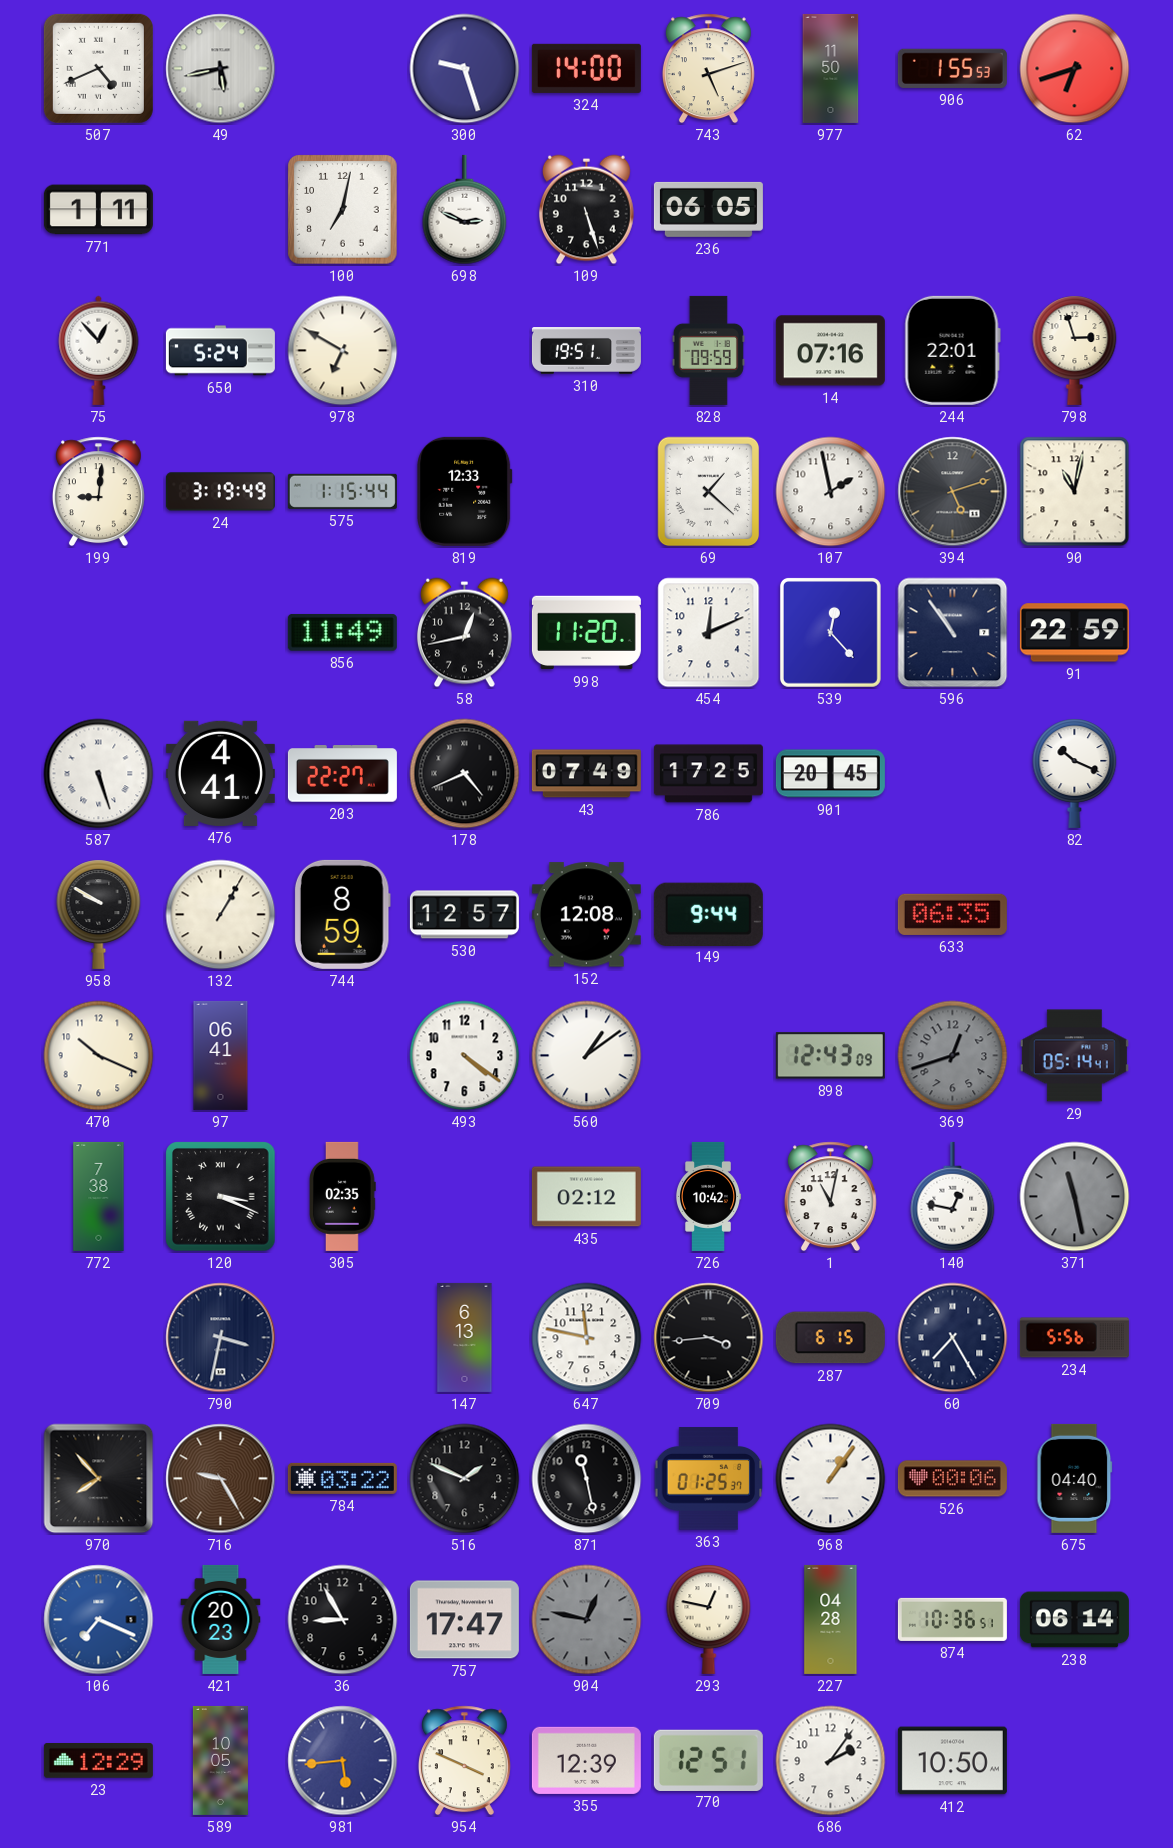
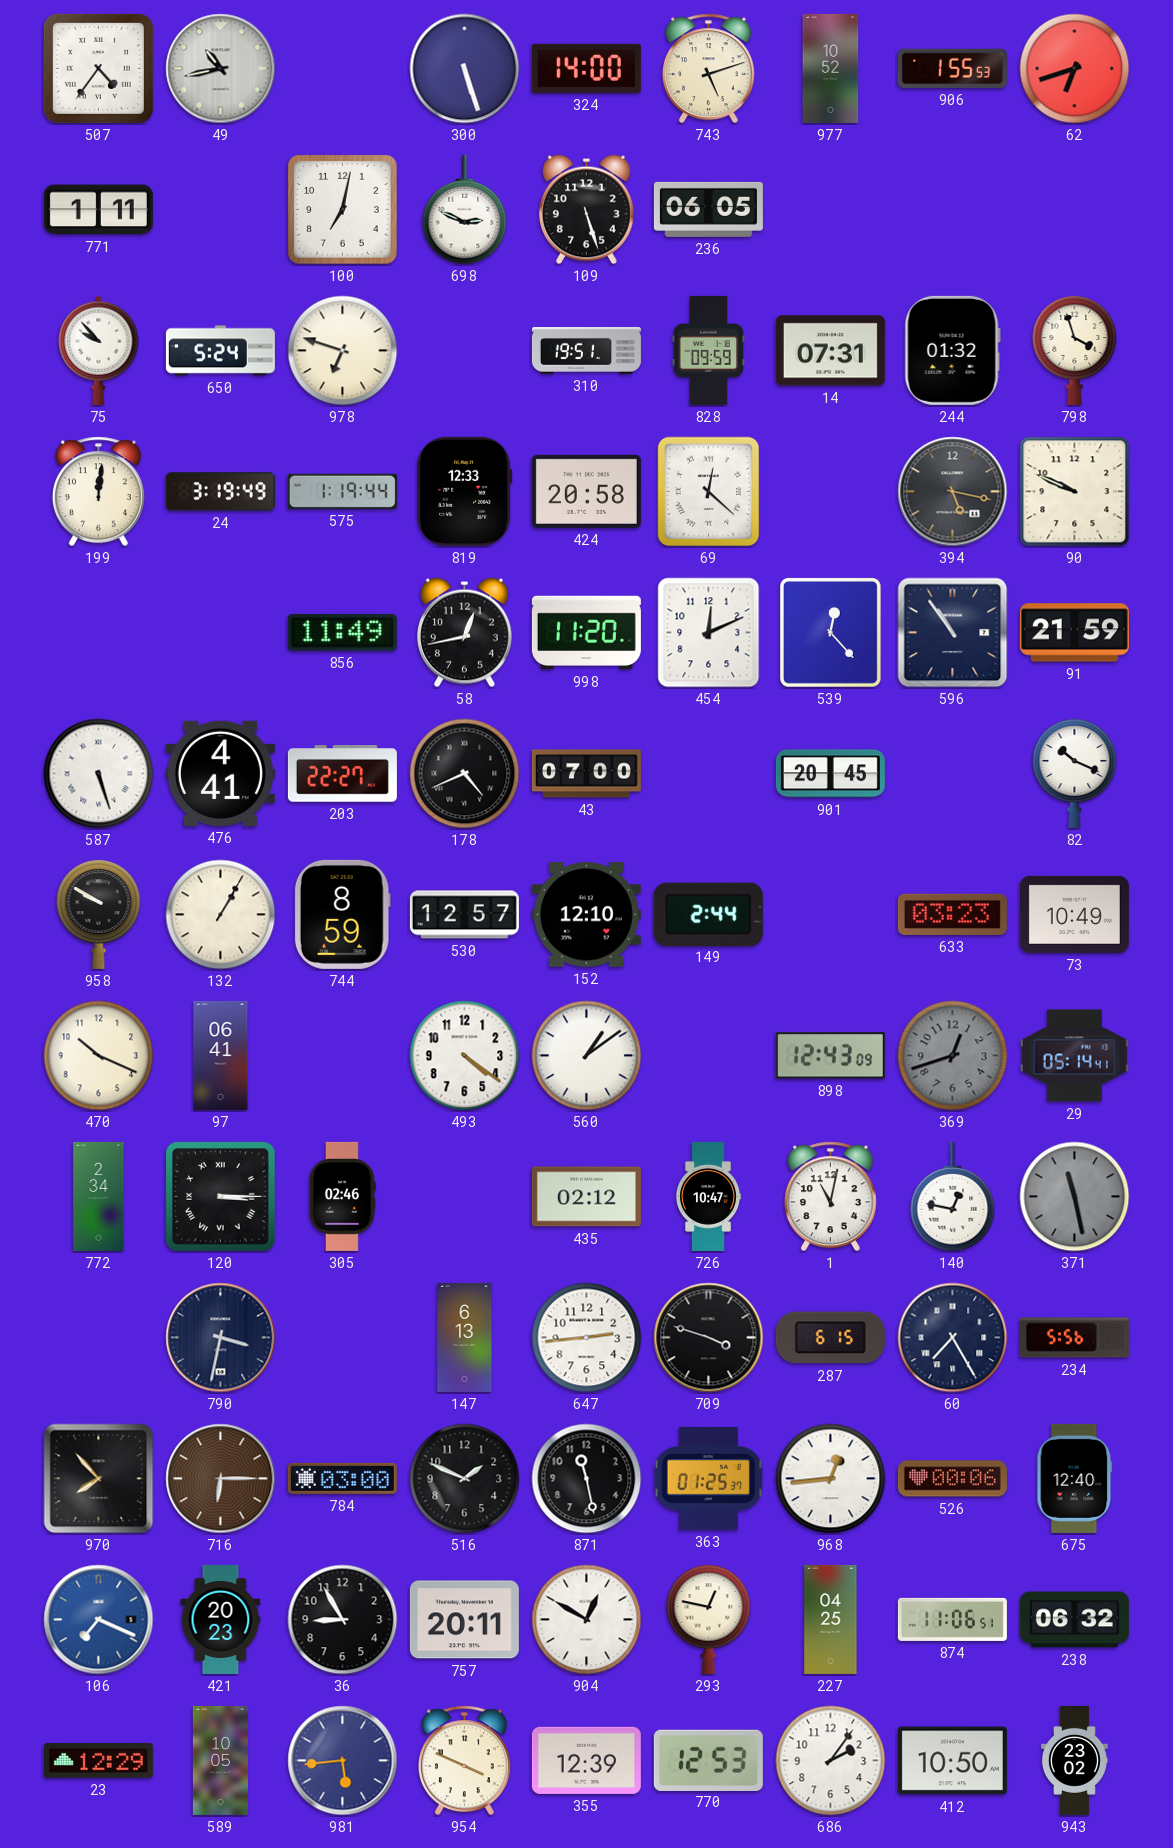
507: 4:41 -> 4:36 (98, 68)
49: 5:43 -> 10:43 (221, 69)
300: 9:27 -> 5:27 (465, 69)
977: 11:50 -> 10:52 (831, 68)
75: 12:53 -> 9:53 (99, 350)
978: 6:50 -> 6:48 (343, 351)
14: 07:16 -> 07:31 (830, 351)
244: 22:01 -> 01:32 (952, 350)
798: 2:57 -> 3:57 (1075, 350)
199: 9:01 -> 12:01 (98, 492)
575: 1:15 -> 1:19 (342, 491)
424: none -> 20:58 (586, 491)
69: 1:22 -> 12:22 (709, 492)
107: 1:58 -> none (831, 492)
394: 5:12 -> 5:17 (953, 492)
90: 11:02 -> 9:49 (1075, 492)
91: 22:59 -> 21:59 (1074, 633)
43: 07:49 -> 07:00 (586, 774)
786: 17:25 -> none (708, 774)
152: 12:08 -> 12:10 (586, 915)
149: 9:44 -> 2:44 (708, 914)
633: 06:35 -> 03:23 (952, 914)
73: none -> 10:49 (1074, 914)
772: 7:38 -> 2:34 (99, 1196)
120: 3:19 -> 3:15 (221, 1197)
305: 02:35 -> 02:46 (343, 1196)
726: 10:42 -> 10:47 (708, 1196)
647: 11:47 -> 2:44 (587, 1338)
709: 3:44 -> 3:48 (709, 1338)
716: 9:25 -> 6:15 (221, 1479)
784: 03:22 -> 03:00 (342, 1478)
968: 1:06 -> 12:44 (831, 1479)
675: 04:40 -> 12:40 (1075, 1478)
757: 17:47 -> 20:11 (464, 1620)
904: 12:47 -> 12:50 (587, 1620)
904 dial: grey -> white (587, 1620)
227: 04:28 -> 04:25 (831, 1619)
874: 10:36 -> 11:06 (952, 1619)
238: 06:14 -> 06:32 (1074, 1620)
770: 12:51 -> 12:53 (708, 1760)
943: none -> 23:02 (1074, 1760)
